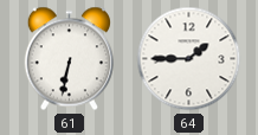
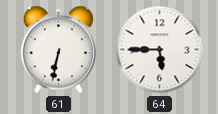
64: 1:45 -> 5:45 (160, 50)
